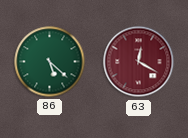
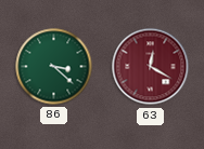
86: 5:22 -> 3:22 (54, 67)
